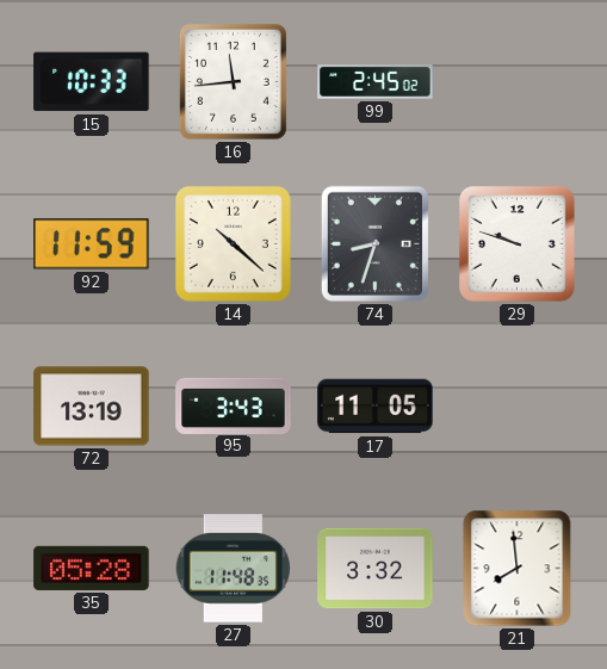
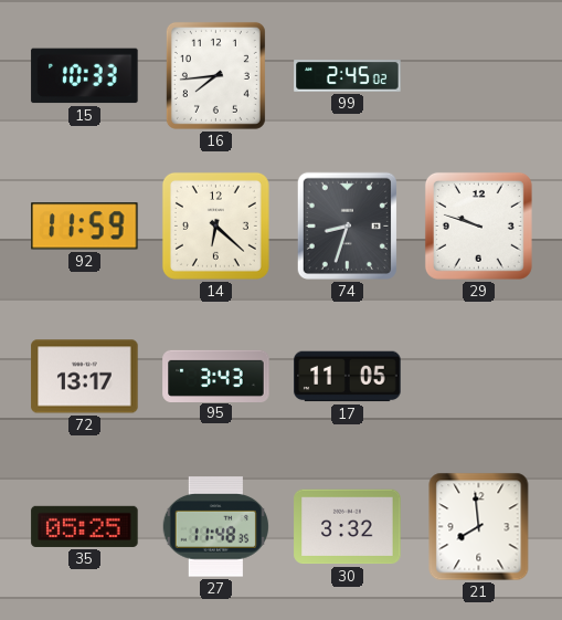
16: 11:44 -> 7:44 (215, 75)
14: 10:22 -> 6:22 (215, 225)
72: 13:19 -> 13:17 (85, 377)
35: 05:28 -> 05:25 (85, 526)
